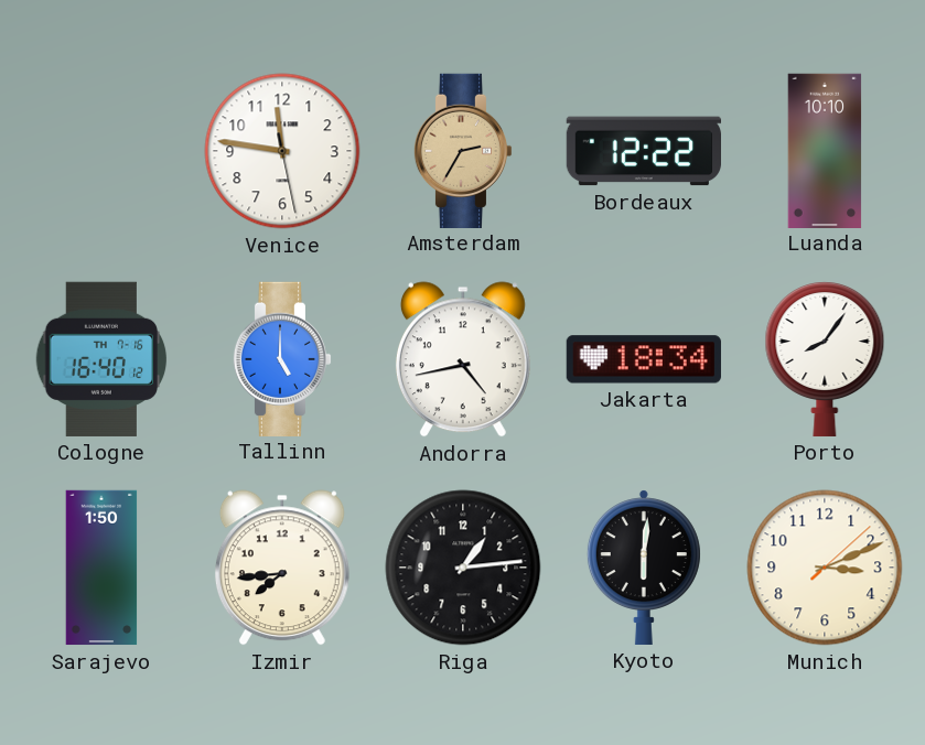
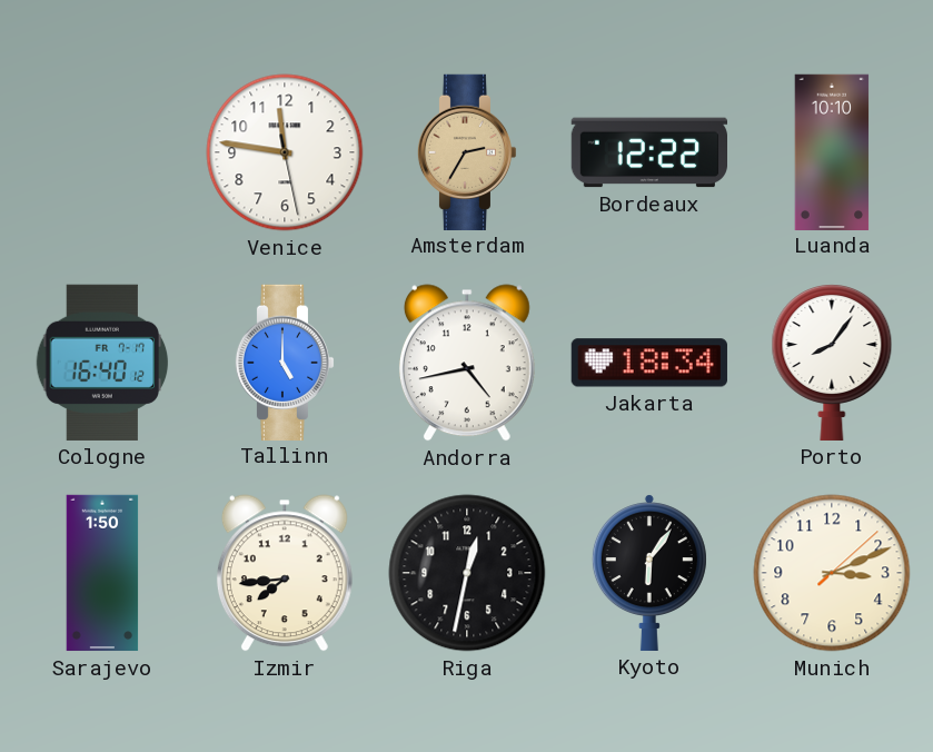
Cologne date: TH 7-16 -> FR 7-17 (102, 363)
Riga: 1:14 -> 12:32 (467, 573)
Kyoto: 6:01 -> 6:06 (649, 573)
